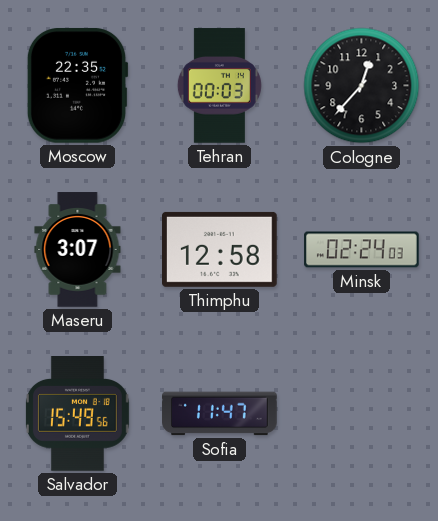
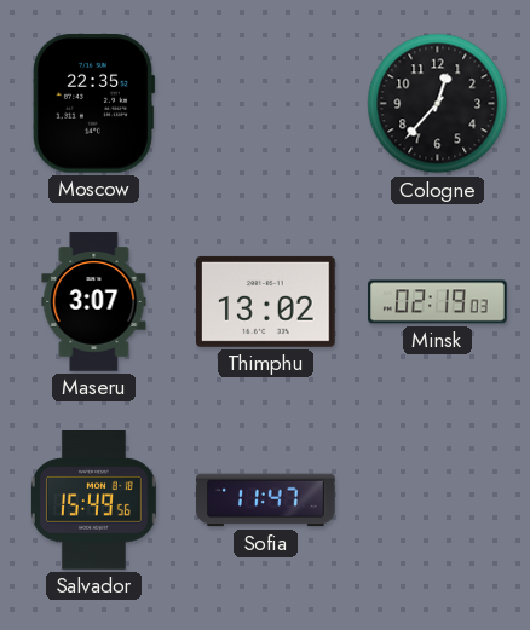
Tehran: 00:03 -> none (219, 86)
Thimphu: 12:58 -> 13:02 (266, 301)
Minsk: 02:24 -> 02:19 (438, 302)
